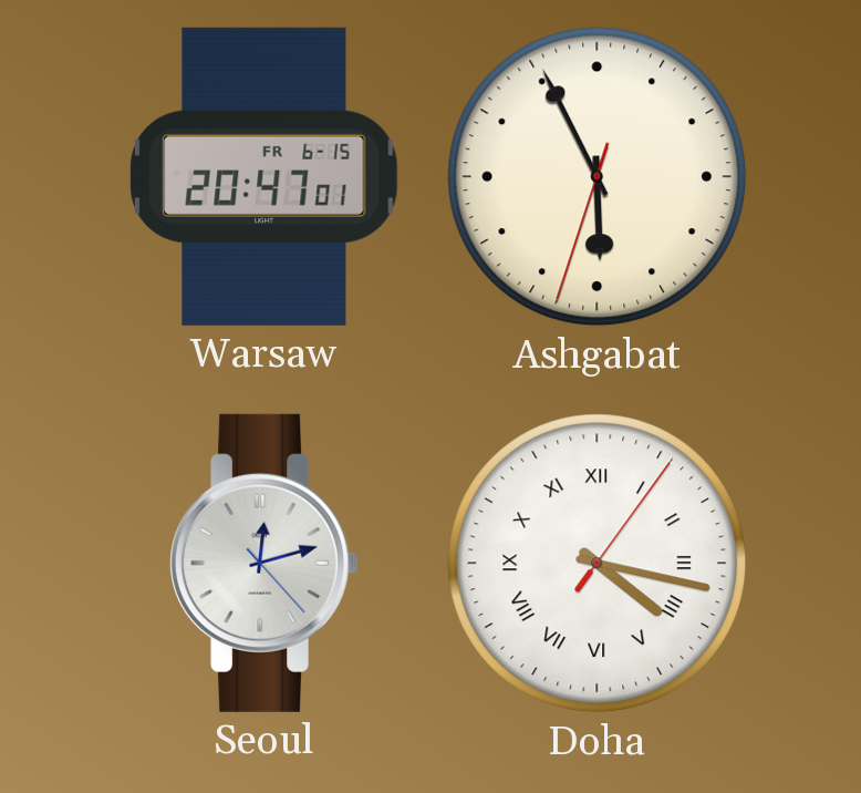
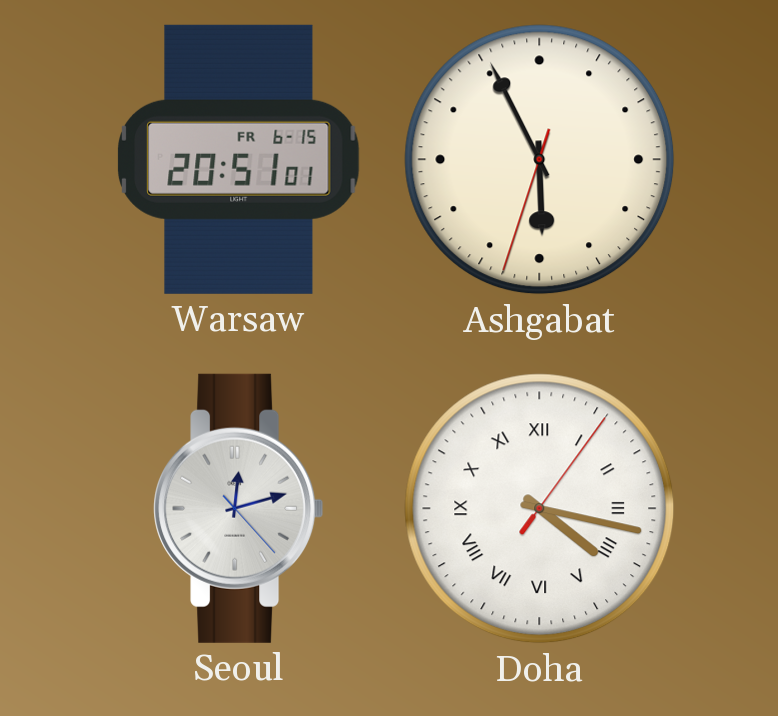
Warsaw: 20:47 -> 20:51 (239, 159)
